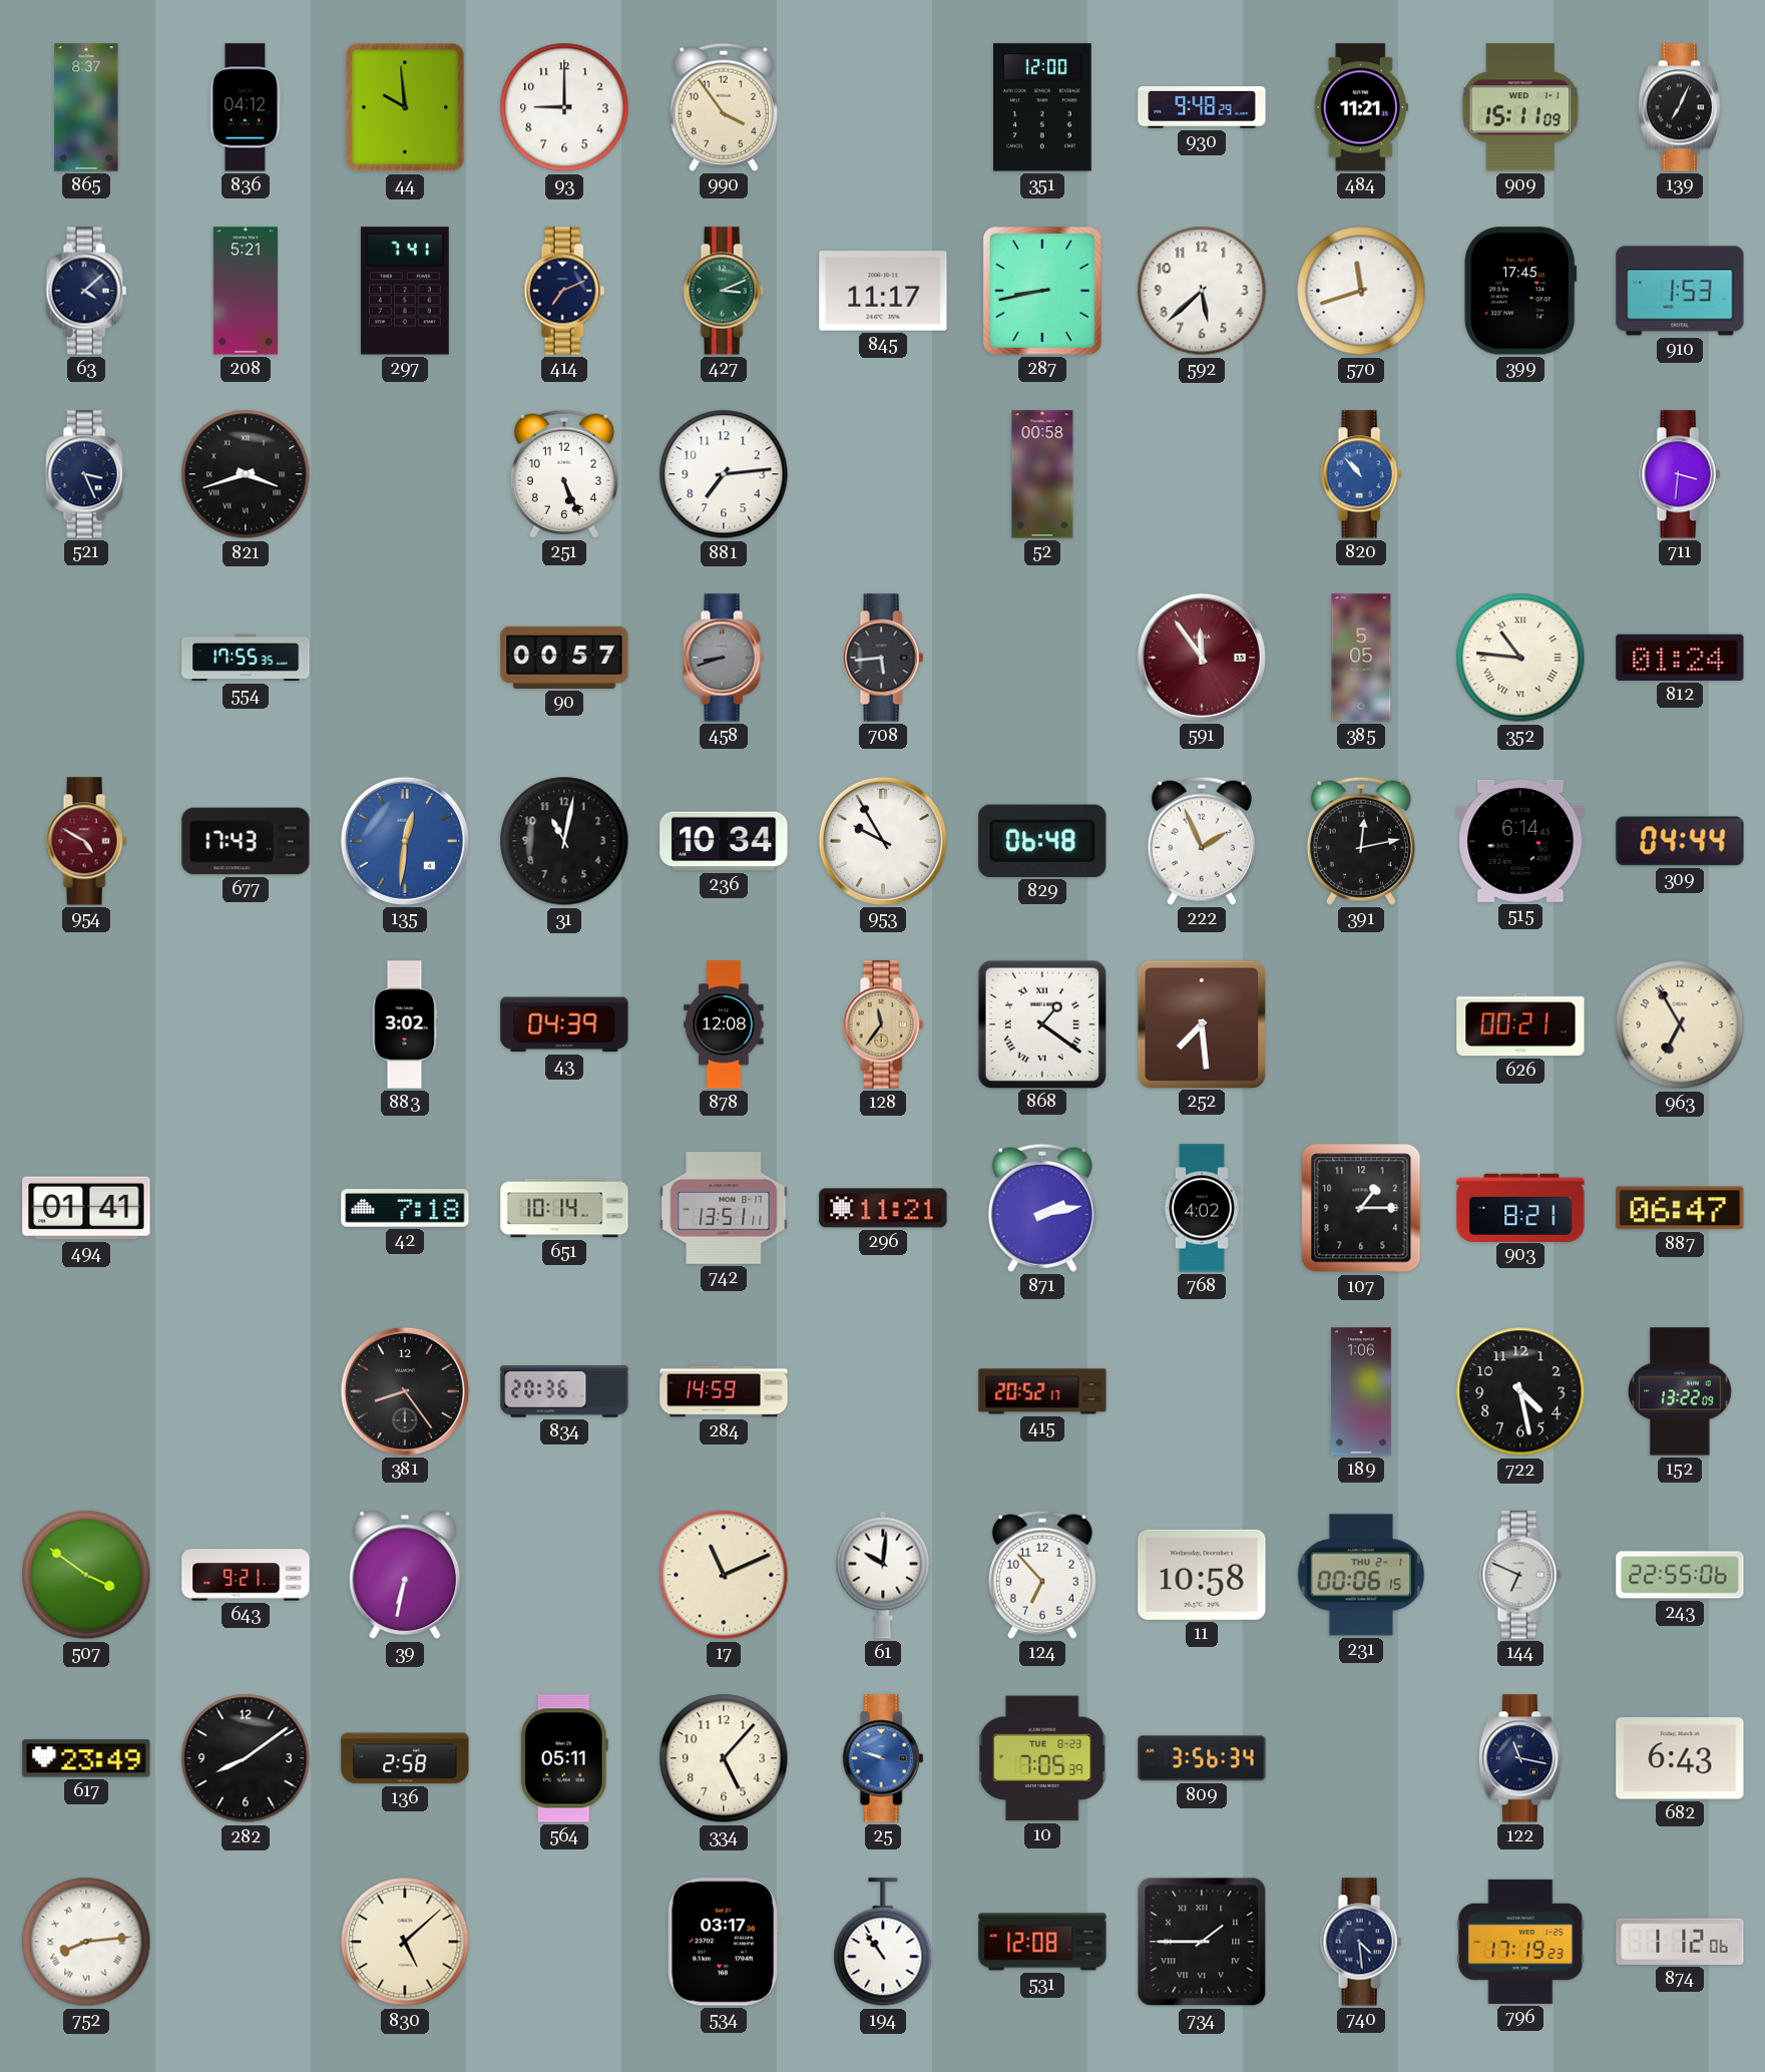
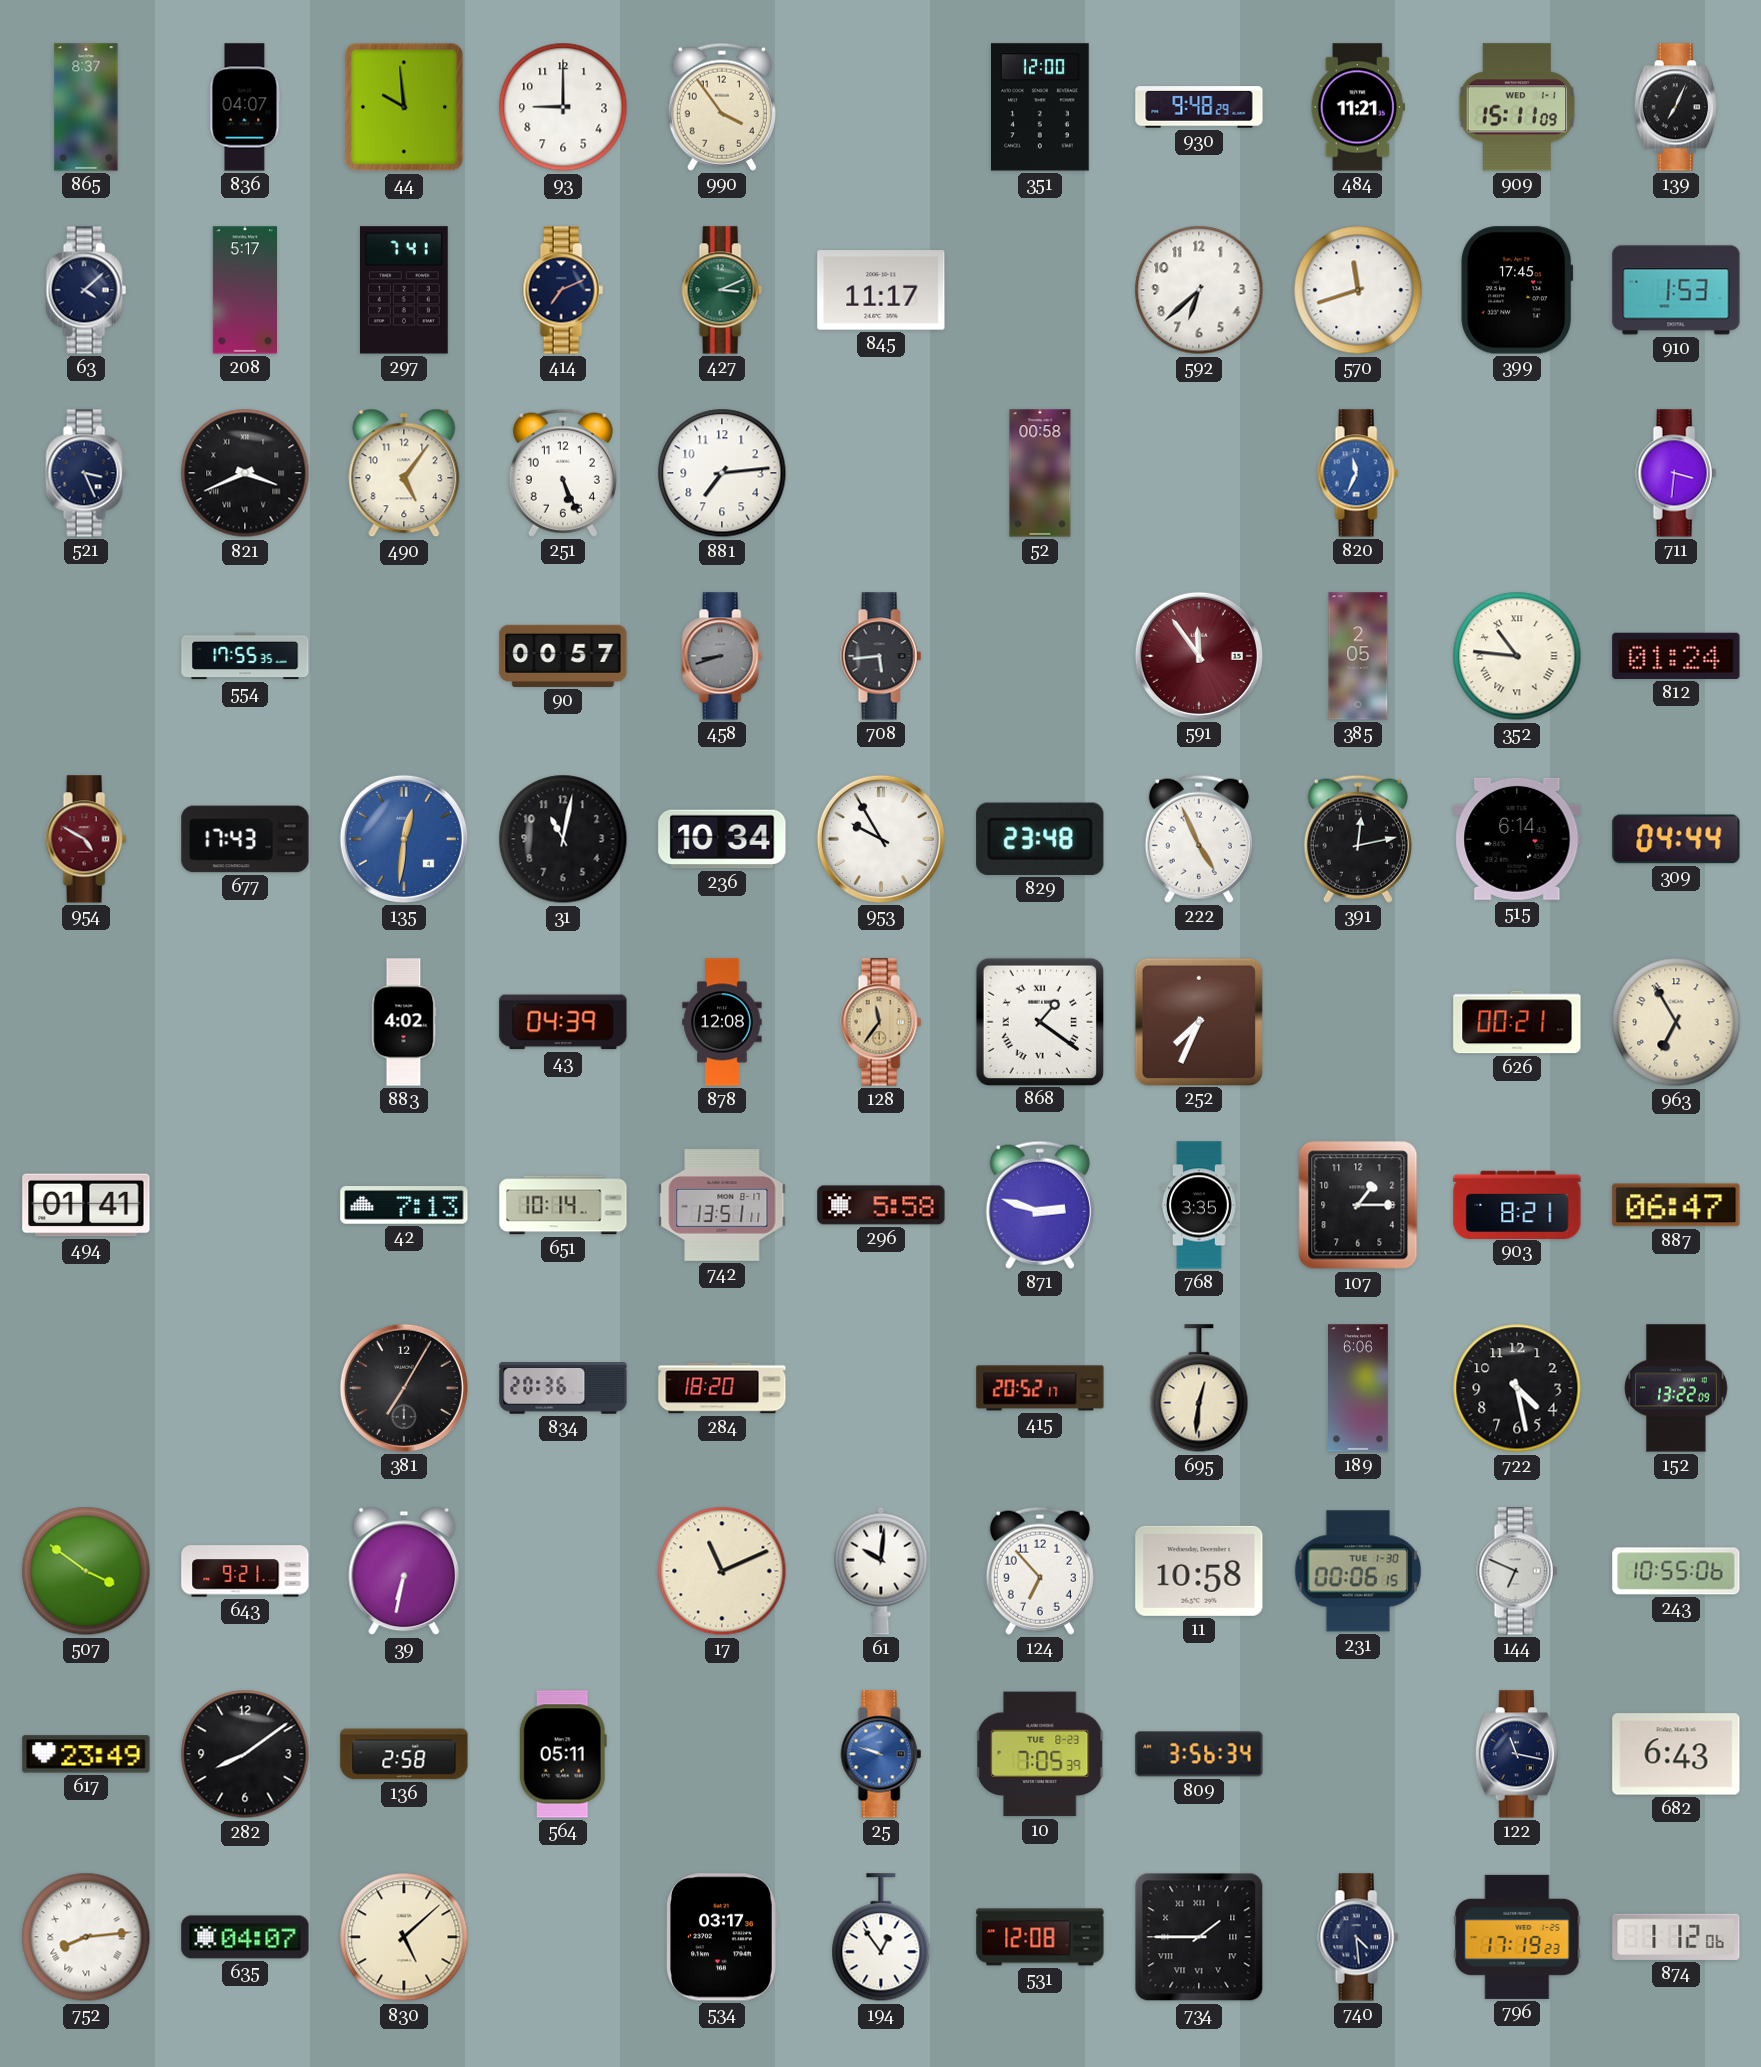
836: 04:12 -> 04:07 (245, 107)
208: 5:21 -> 5:17 (244, 290)
287: 8:43 -> none (1042, 291)
592: 5:38 -> 6:38 (1199, 290)
821: 3:42 -> 3:41 (245, 473)
490: none -> 5:06 (404, 473)
820: 10:53 -> 11:34 (1358, 473)
385: 5:05 -> 2:05 (1358, 656)
829: 06:48 -> 23:48 (1040, 839)
222: 1:56 -> 4:56 (1199, 839)
883: 3:02 -> 4:02 (404, 1022)
252: 7:29 -> 7:34 (1198, 1021)
42: 7:18 -> 7:13 (404, 1205)
296: 11:21 -> 5:58 (881, 1205)
871: 2:13 -> 2:48 (1040, 1205)
768: 4:02 -> 3:35 (1199, 1205)
381: 8:24 -> 7:05 (404, 1388)
284: 14:59 -> 18:20 (722, 1388)
695: none -> 12:31 (1199, 1389)
189: 1:06 -> 6:06 (1358, 1388)
231 date: THU 2-1 -> TUE 1-30 (1358, 1571)
243: 22:55 -> 10:55 (1676, 1571)
334: 5:07 -> none (724, 1758)
635: none -> 04:07 (245, 1937)
194: 10:54 -> 12:54 (881, 1938)
